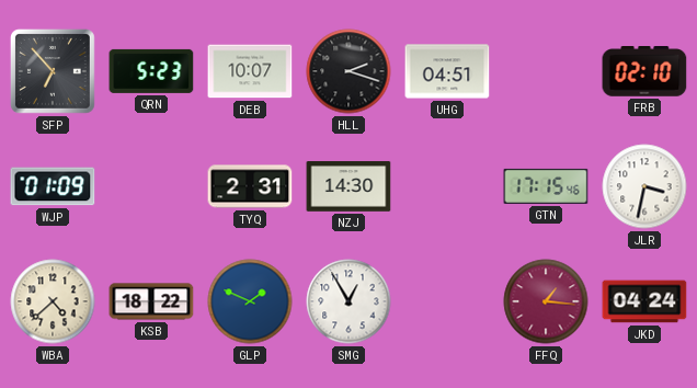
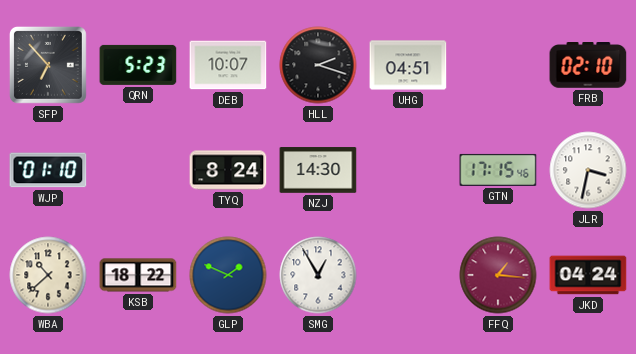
WJP: 01:09 -> 01:10 (48, 170)
TYQ: 2:31 -> 8:24 (228, 170)
WBA: 4:38 -> 10:38 (48, 275)
